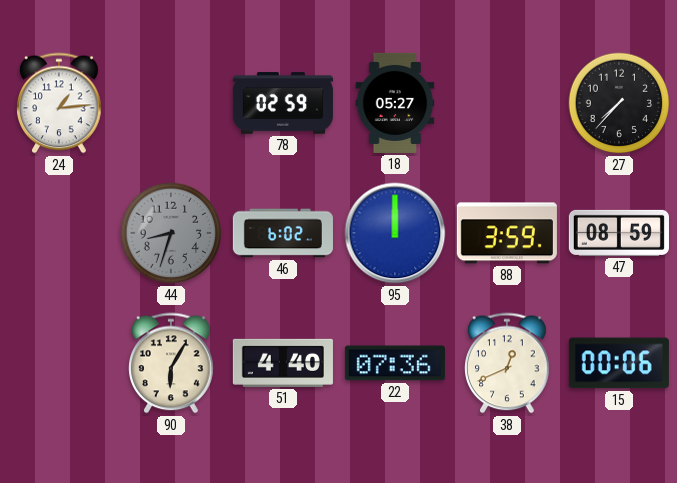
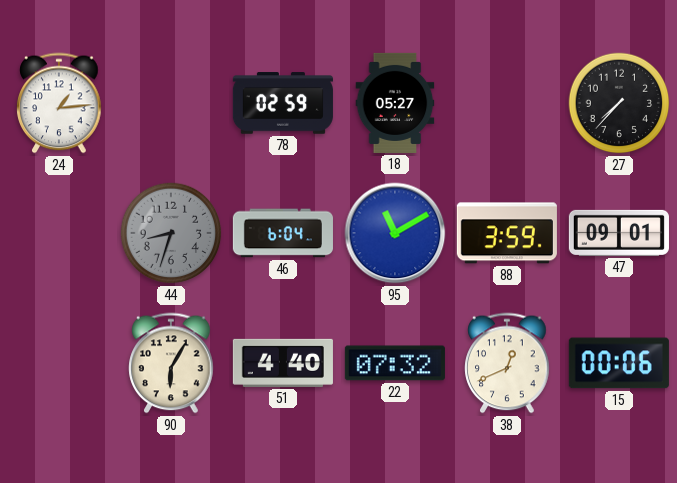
46: 6:02 -> 6:04 (283, 233)
95: 12:00 -> 11:10 (395, 233)
47: 08:59 -> 09:01 (619, 233)
22: 07:36 -> 07:32 (395, 363)
